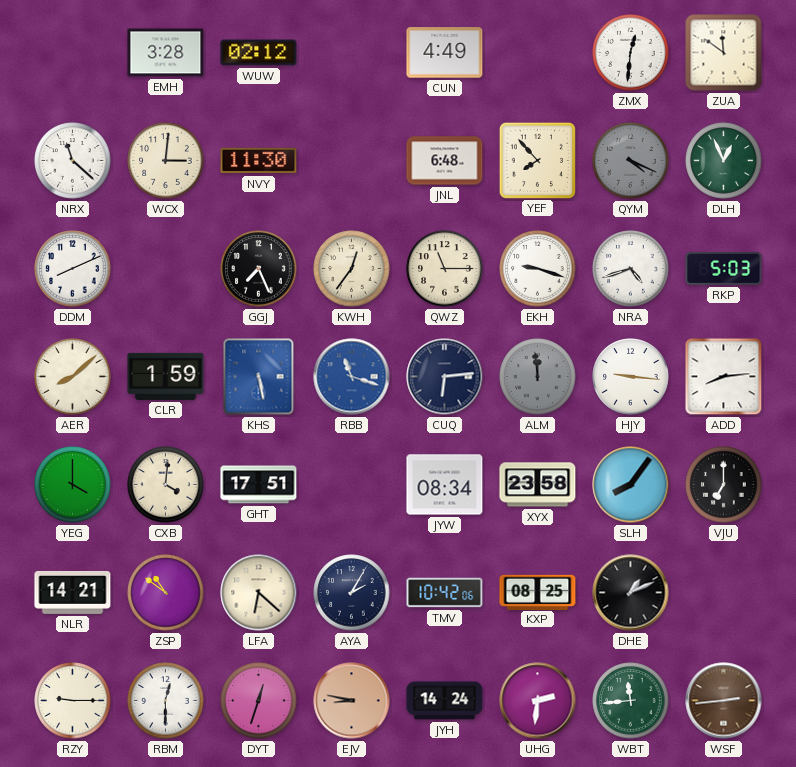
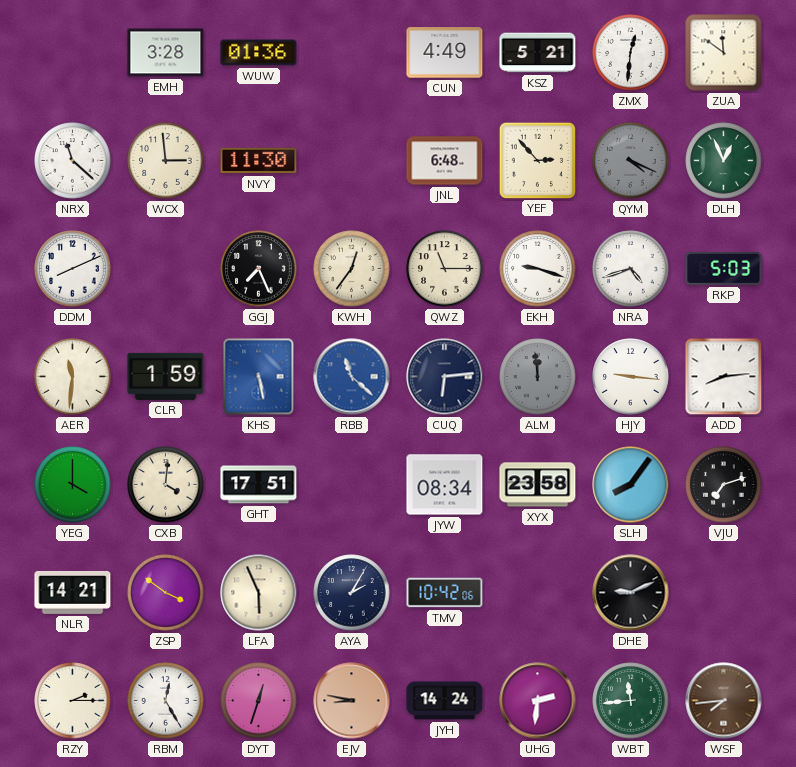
WUW: 02:12 -> 01:36 (259, 53)
KSZ: none -> 5:21 (538, 53)
WCX: 3:01 -> 2:59 (166, 161)
YEF: 7:53 -> 2:53 (537, 160)
AER: 8:08 -> 11:31 (73, 377)
RBB: 11:18 -> 11:22 (352, 377)
VJU: 7:00 -> 7:12 (724, 485)
ZSP: 10:51 -> 3:51 (166, 593)
LFA: 6:22 -> 5:56 (259, 593)
KXP: 08:25 -> none (538, 592)
DHE: 1:11 -> 9:11 (631, 593)
RZY: 9:15 -> 2:15 (73, 701)
RBM: 12:30 -> 12:25 (166, 701)
WSF: 2:44 -> 7:44 (724, 701)
